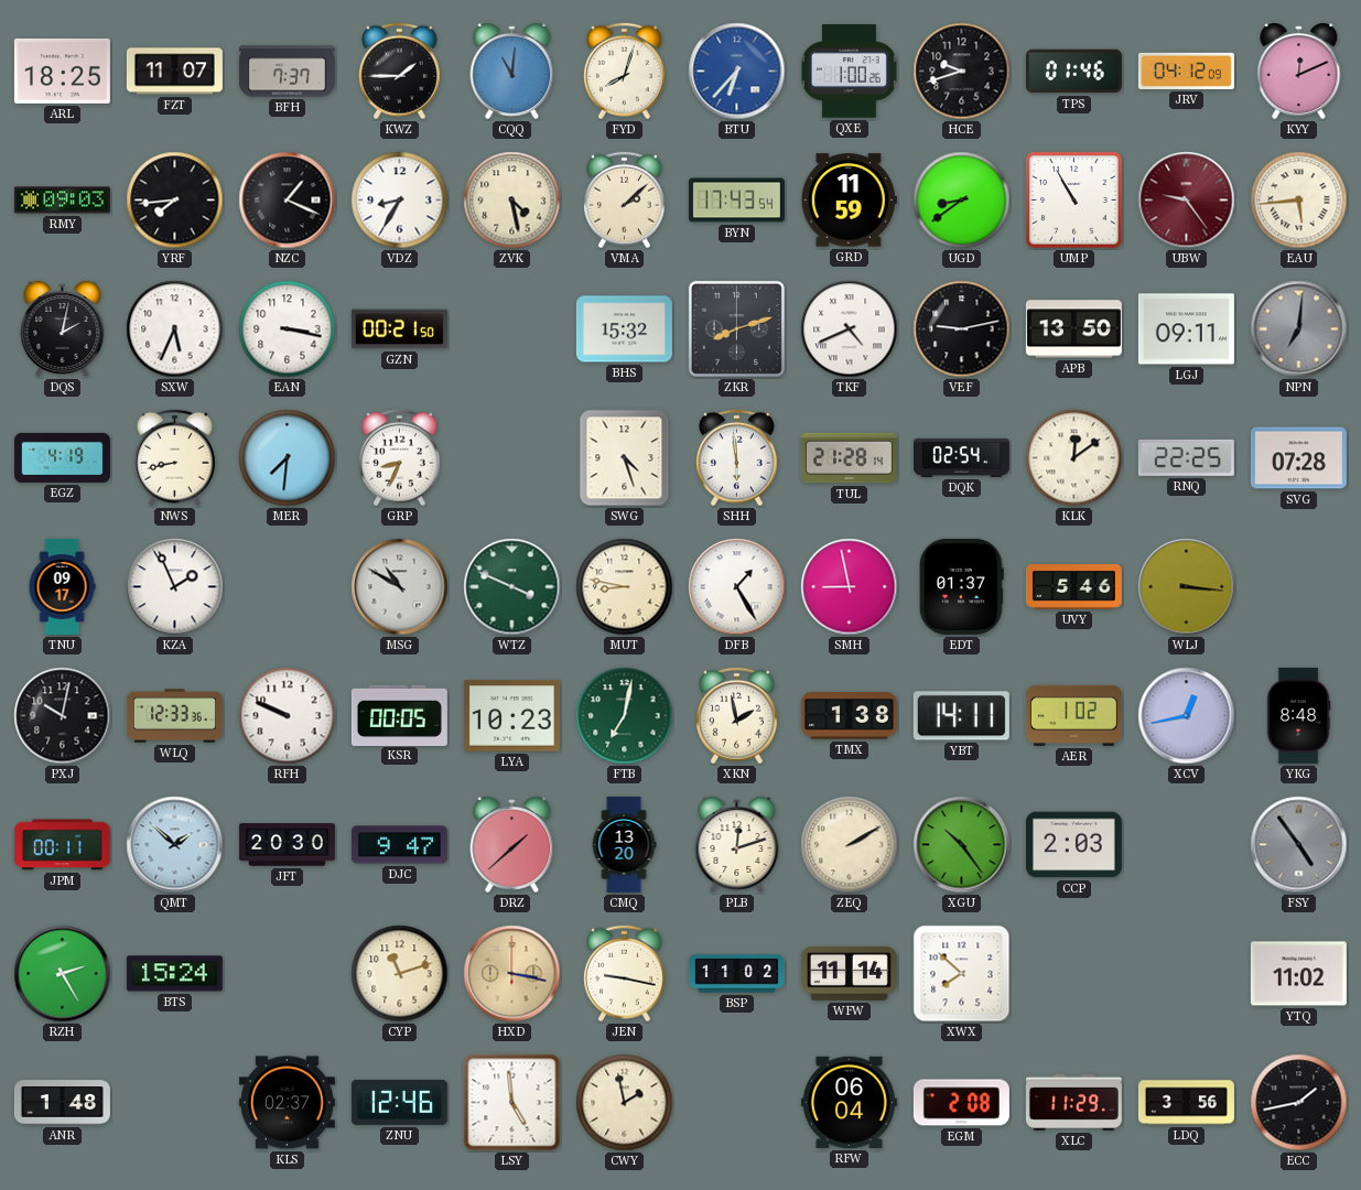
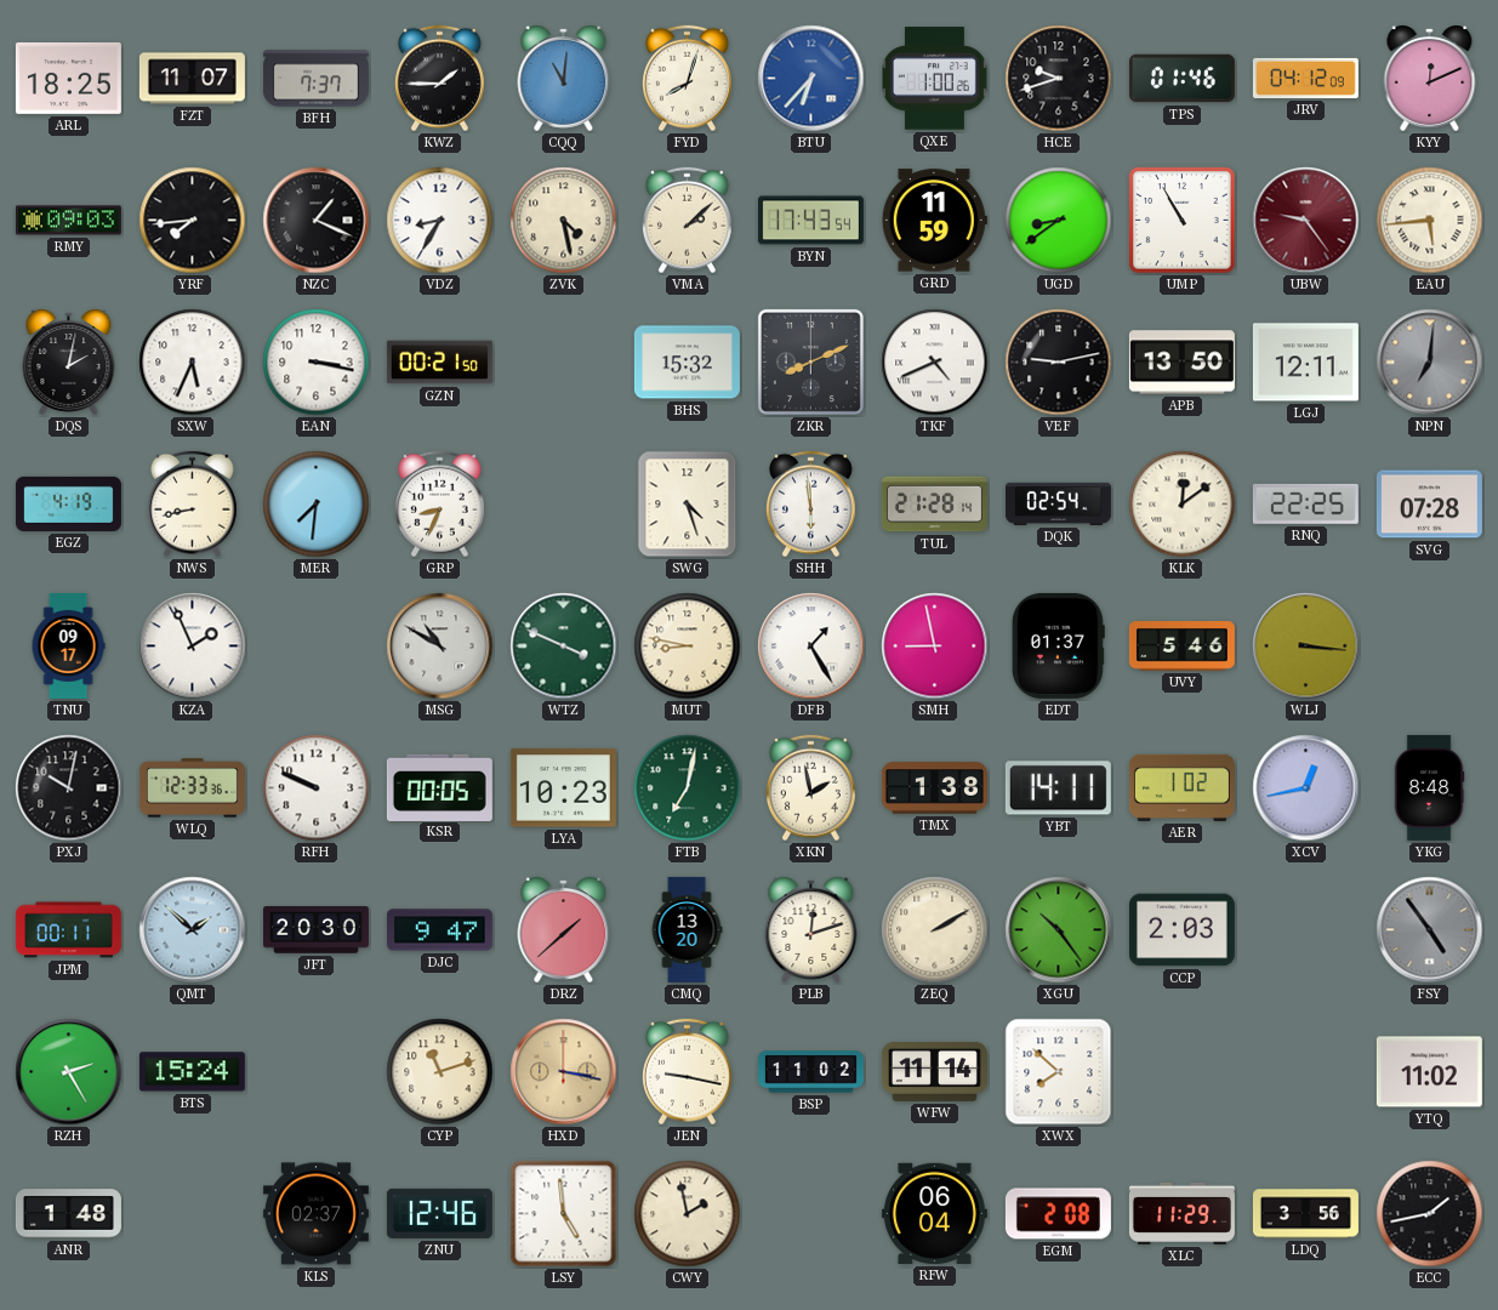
ZKR: 8:12 -> 8:11 (810, 361)
LGJ: 09:11 -> 12:11 (1305, 363)
